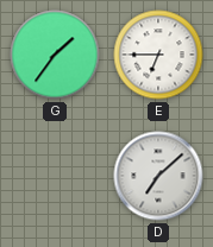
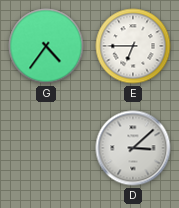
G: 1:36 -> 4:36 (46, 46)
D: 7:08 -> 3:08 (133, 148)
